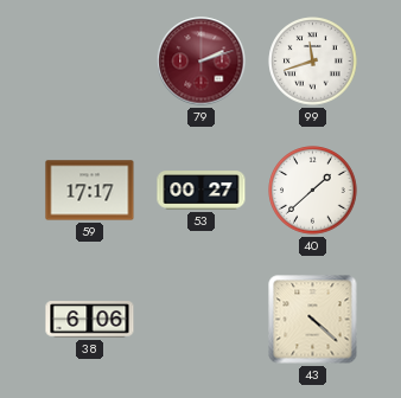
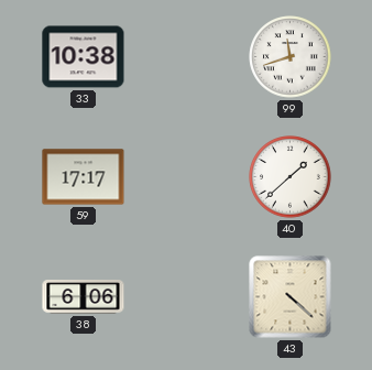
33: none -> 10:38 (84, 57)
79: 2:12 -> none (202, 62)
53: 00:27 -> none (202, 191)
